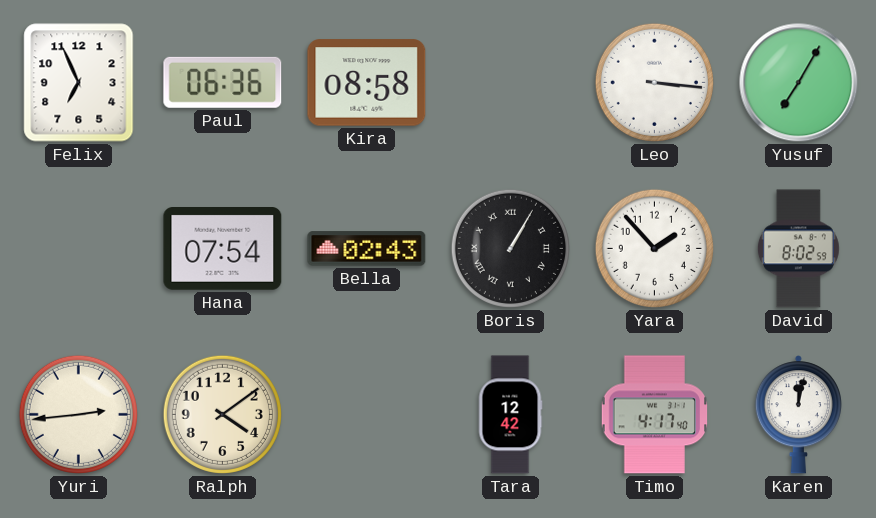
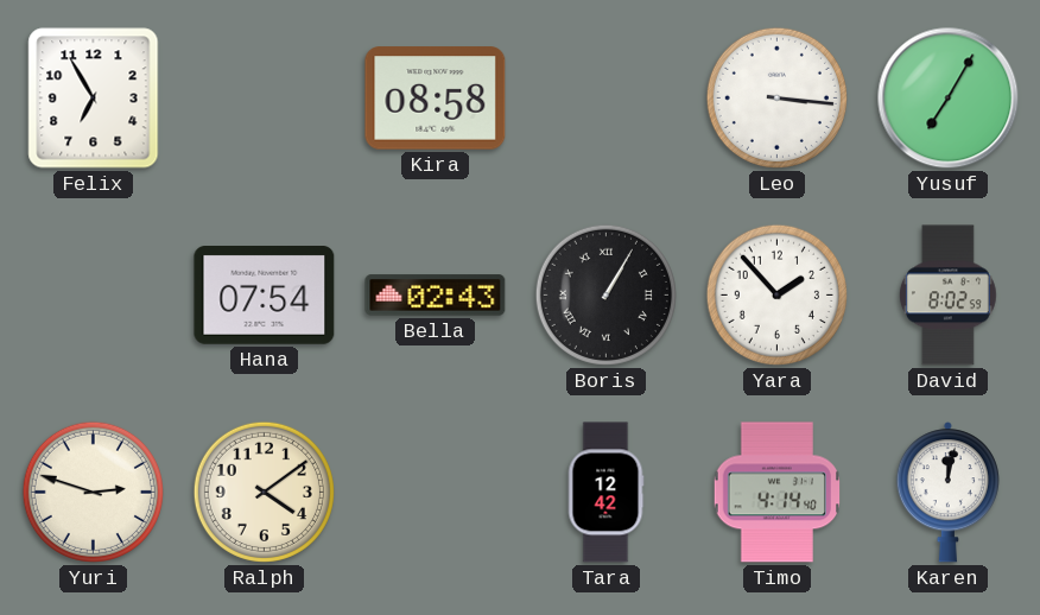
Felix: 6:56 -> 6:55 (94, 99)
Paul: 06:36 -> none (223, 82)
Yuri: 2:44 -> 2:48 (93, 492)
Timo: 4:17 -> 4:14 (776, 493)
